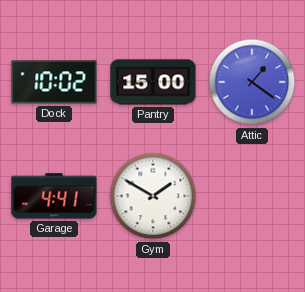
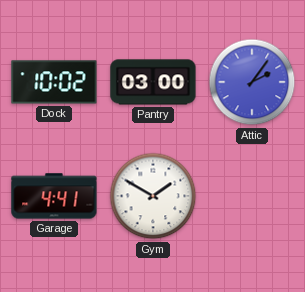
Pantry: 15:00 -> 03:00 (153, 82)
Attic: 1:21 -> 2:06 (252, 82)
